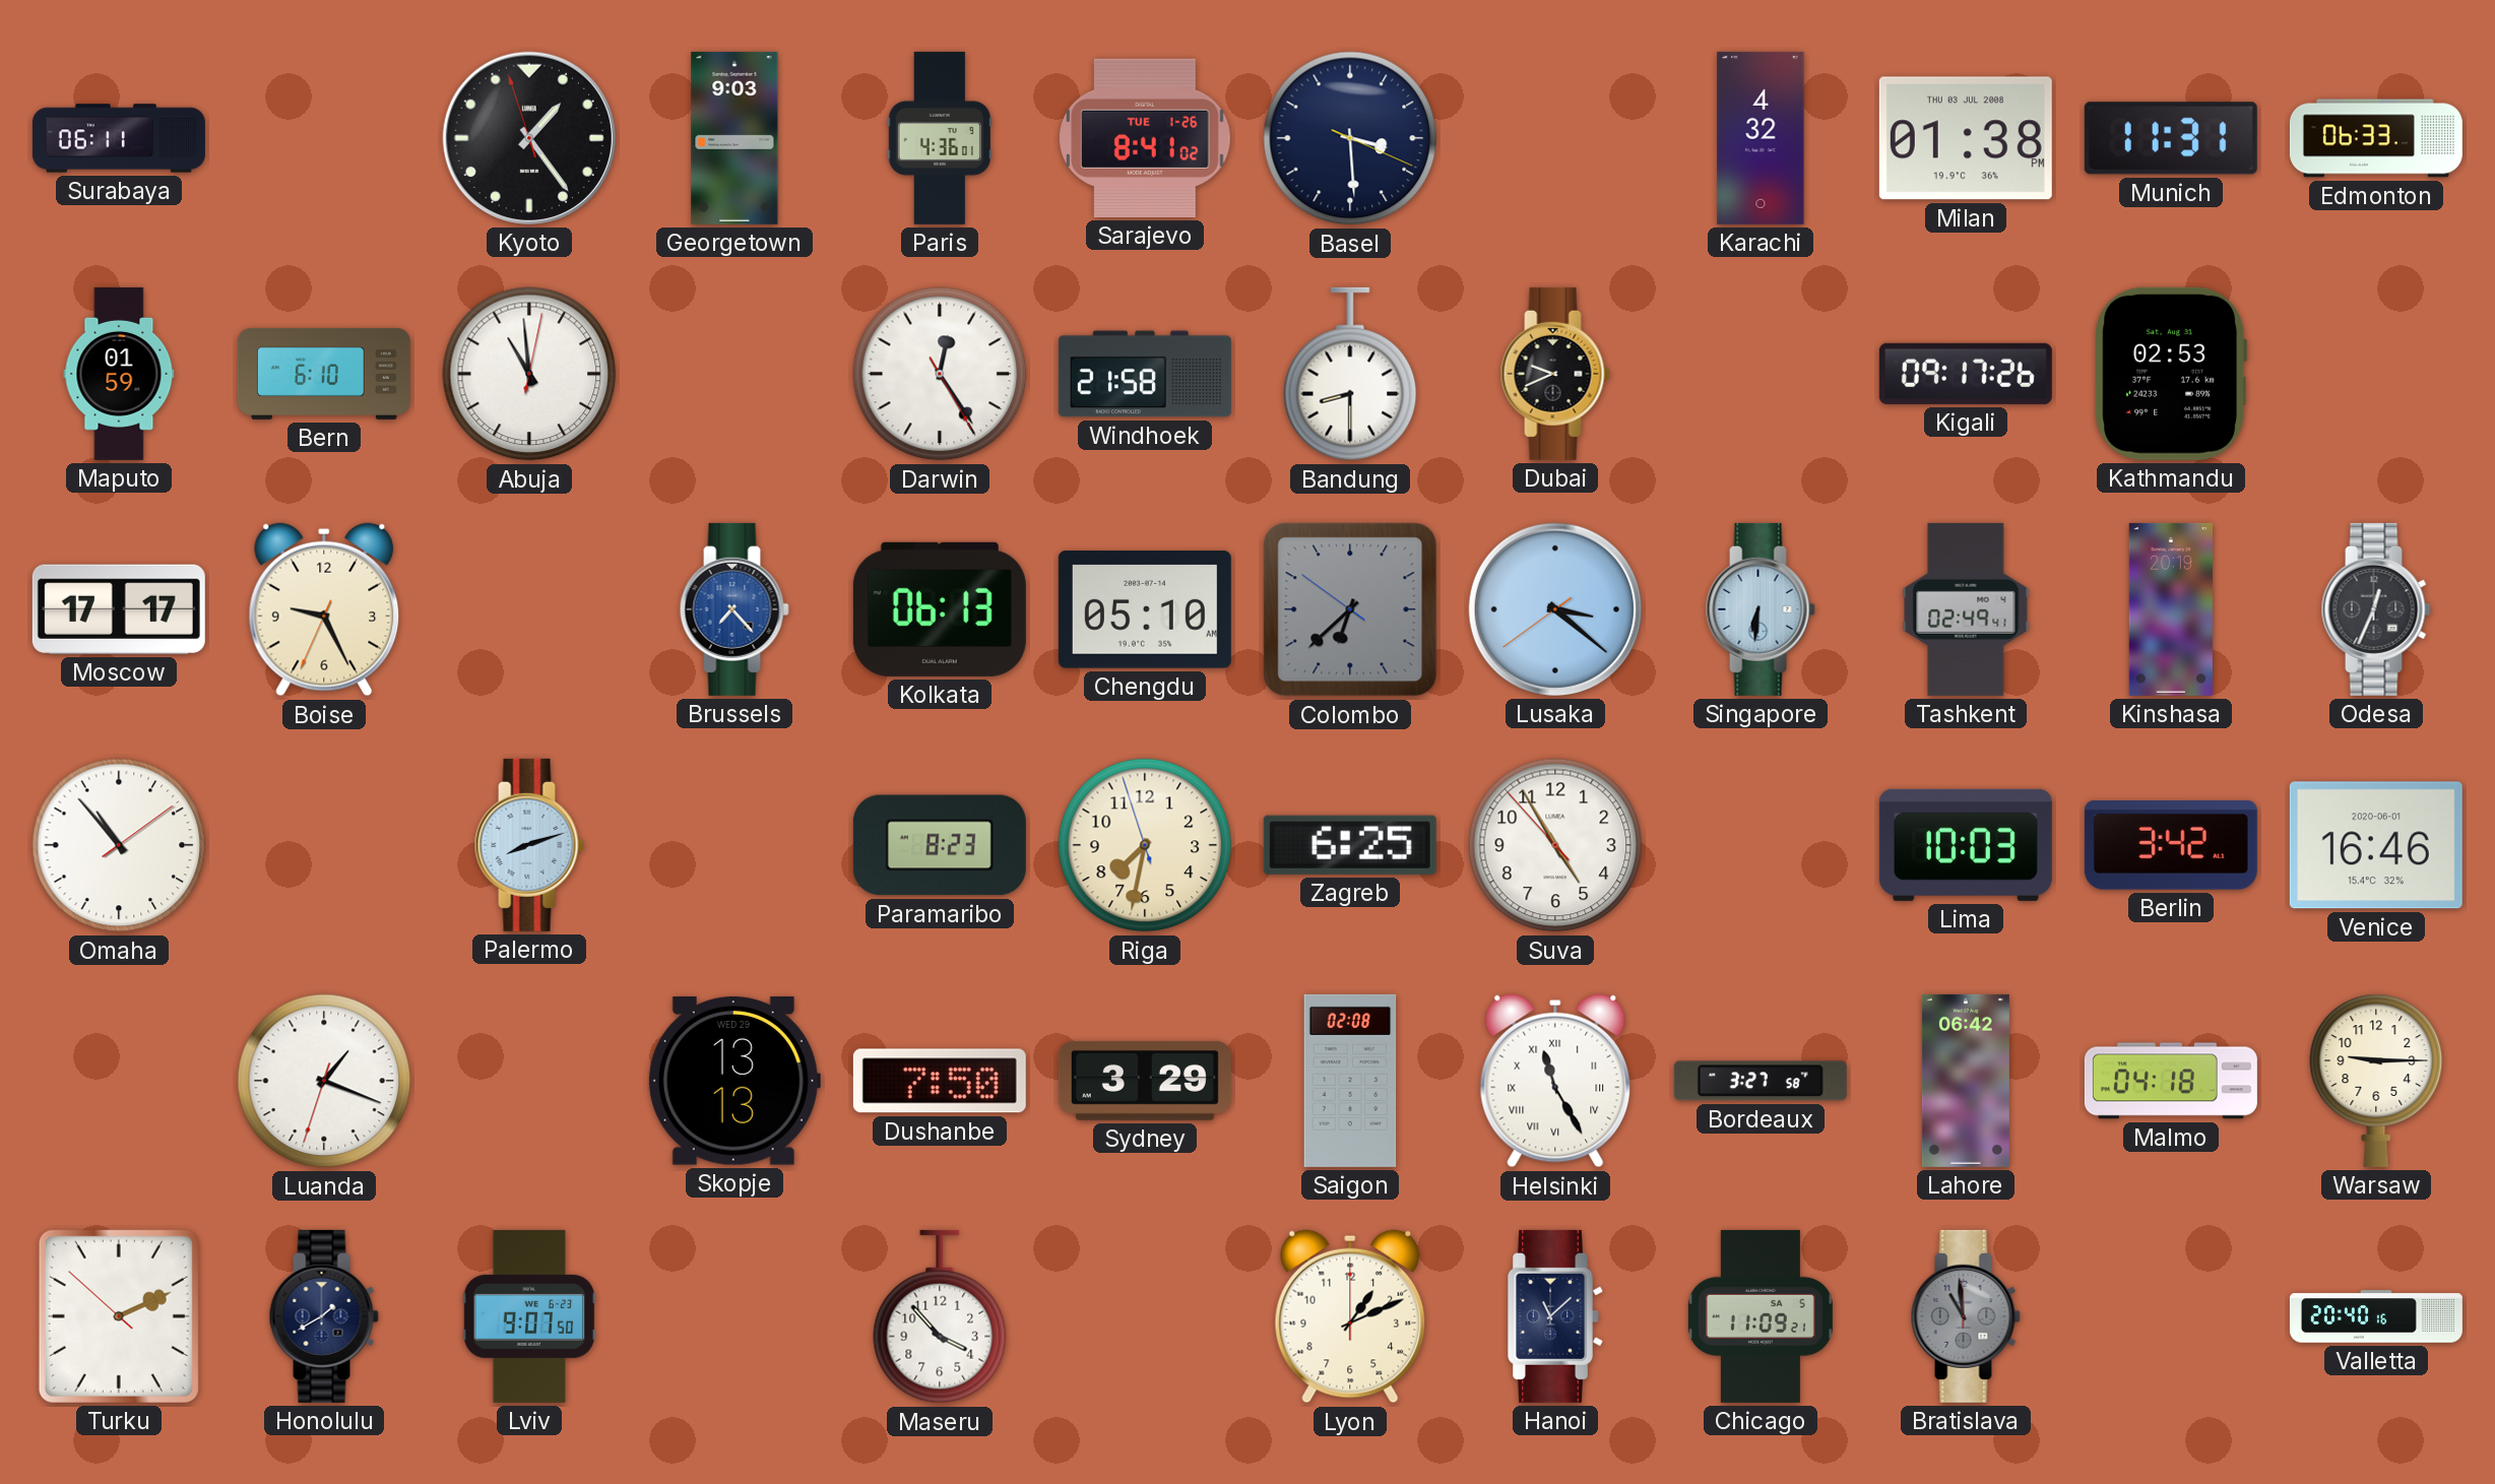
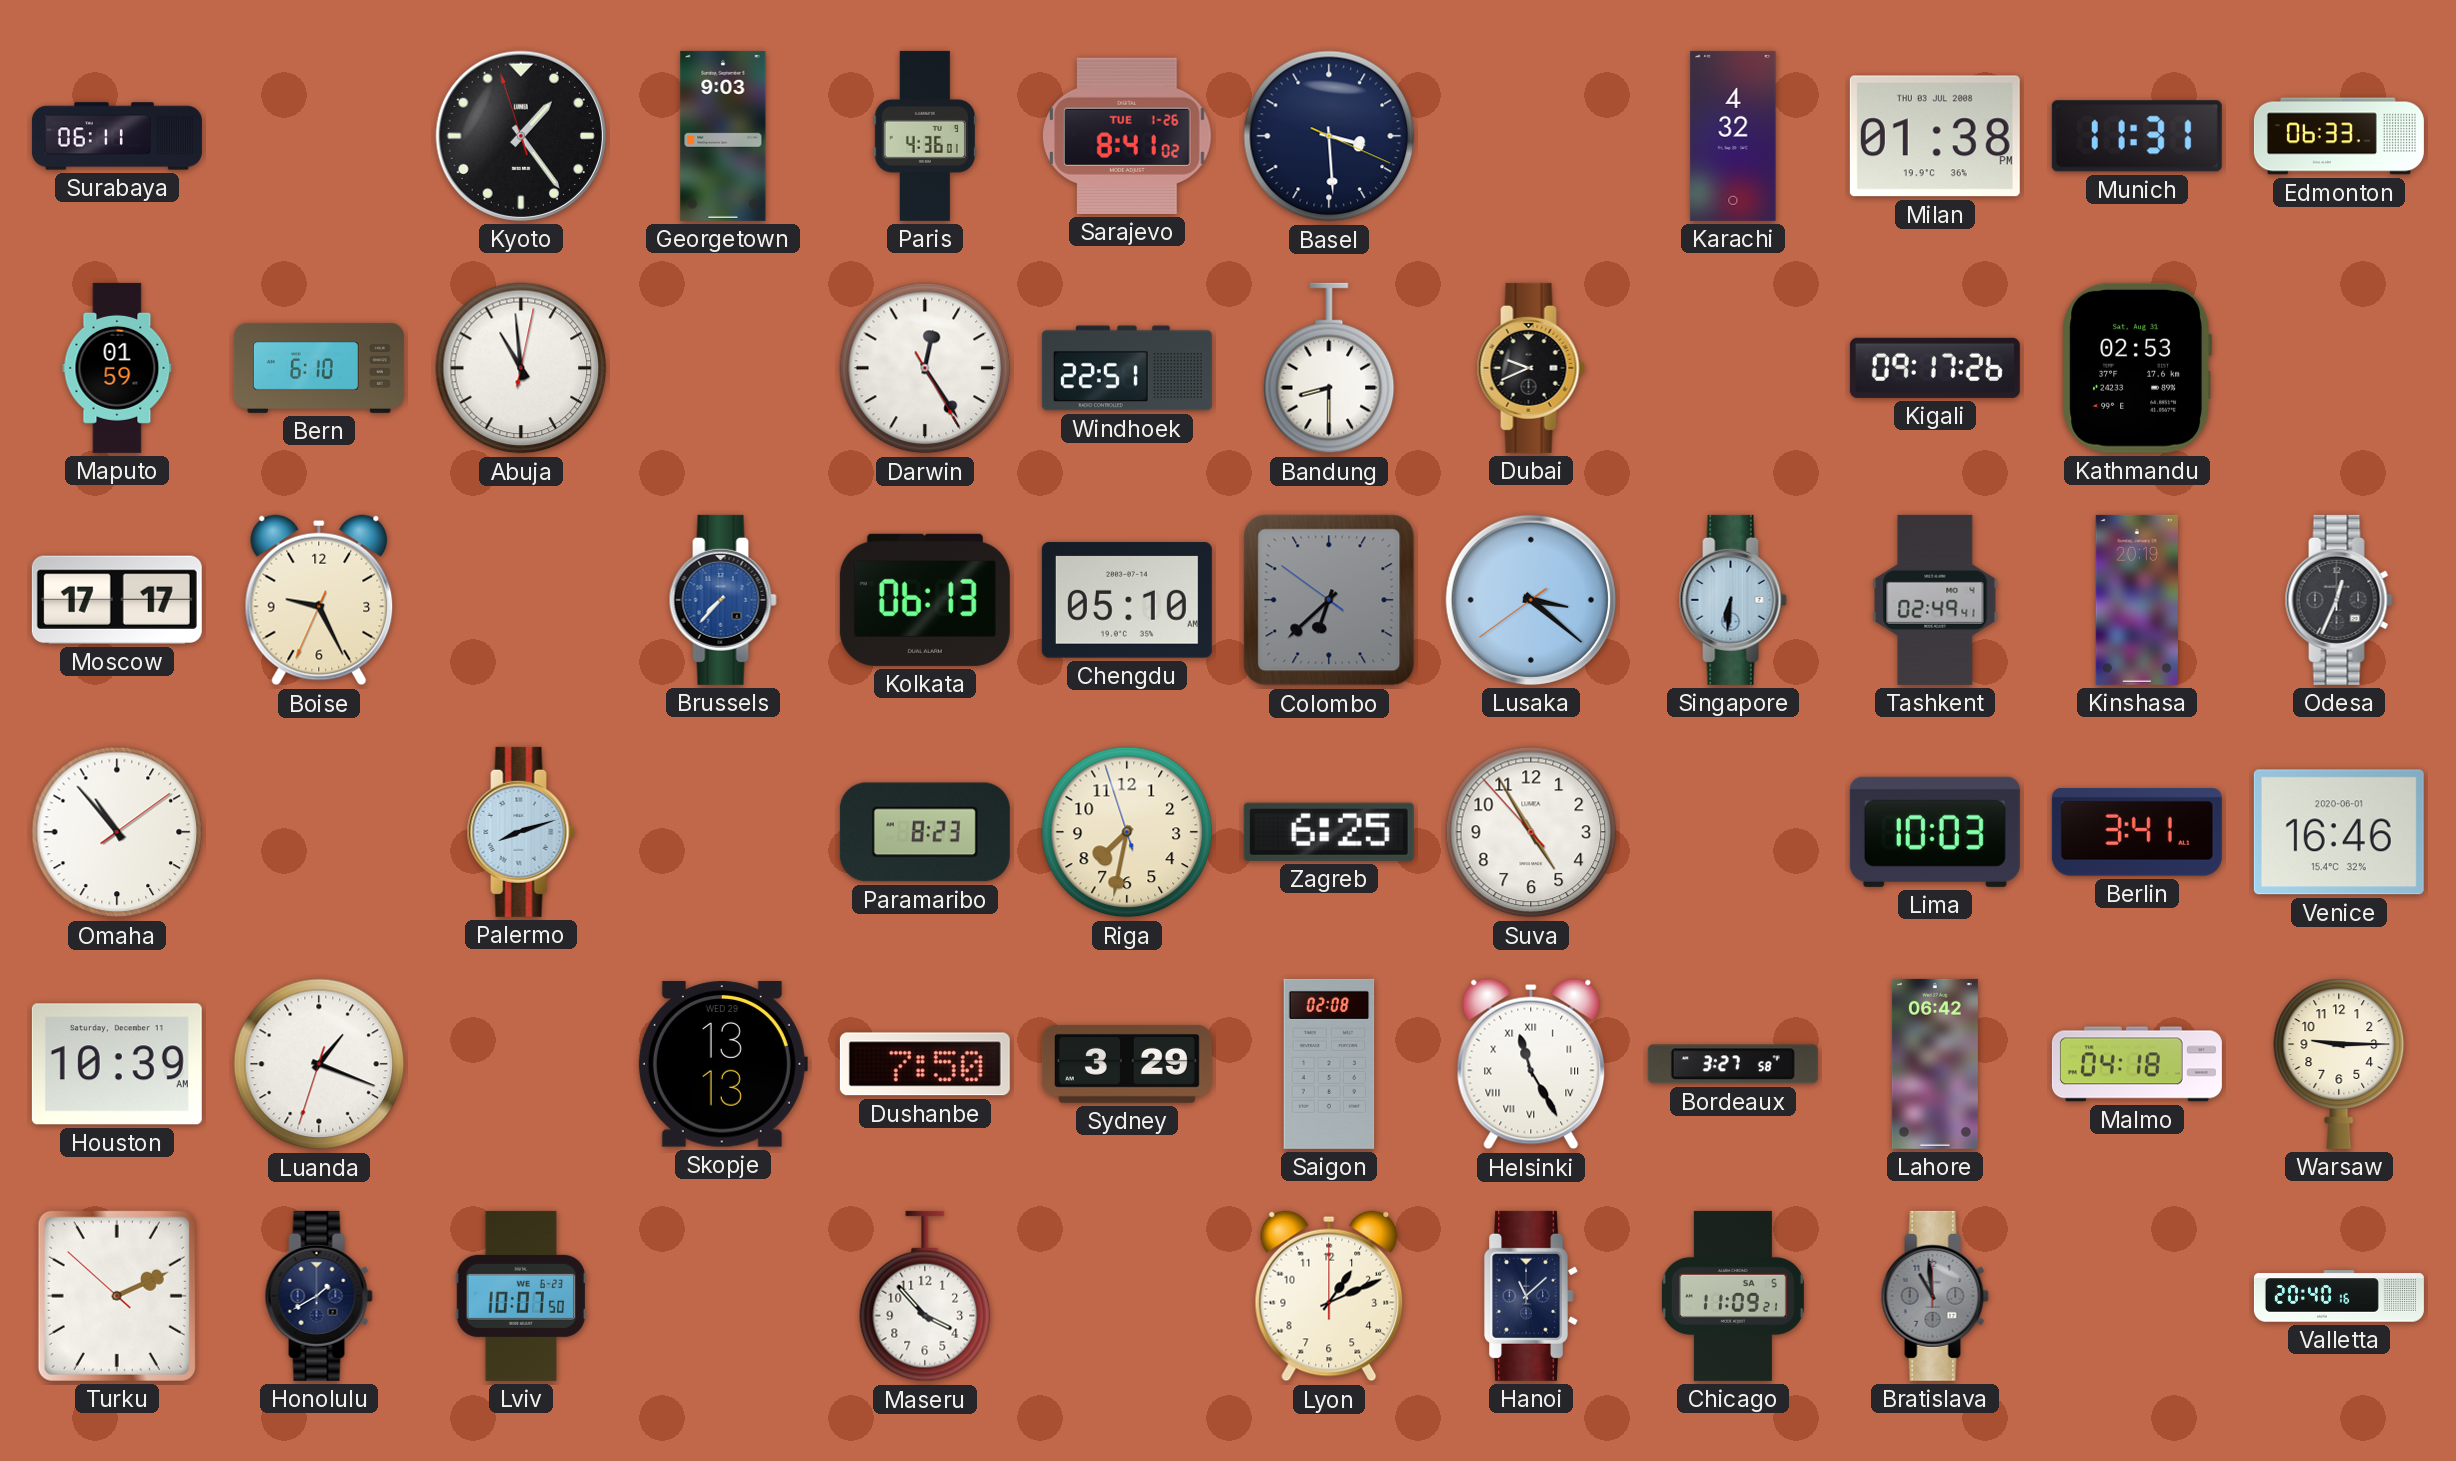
Windhoek: 21:58 -> 22:51 (1127, 368)
Brussels: 7:23 -> 7:37 (723, 600)
Berlin: 3:42 -> 3:41 (2137, 833)
Houston: none -> 10:39 (117, 1064)
Lviv: 9:07 -> 10:07 (521, 1296)
